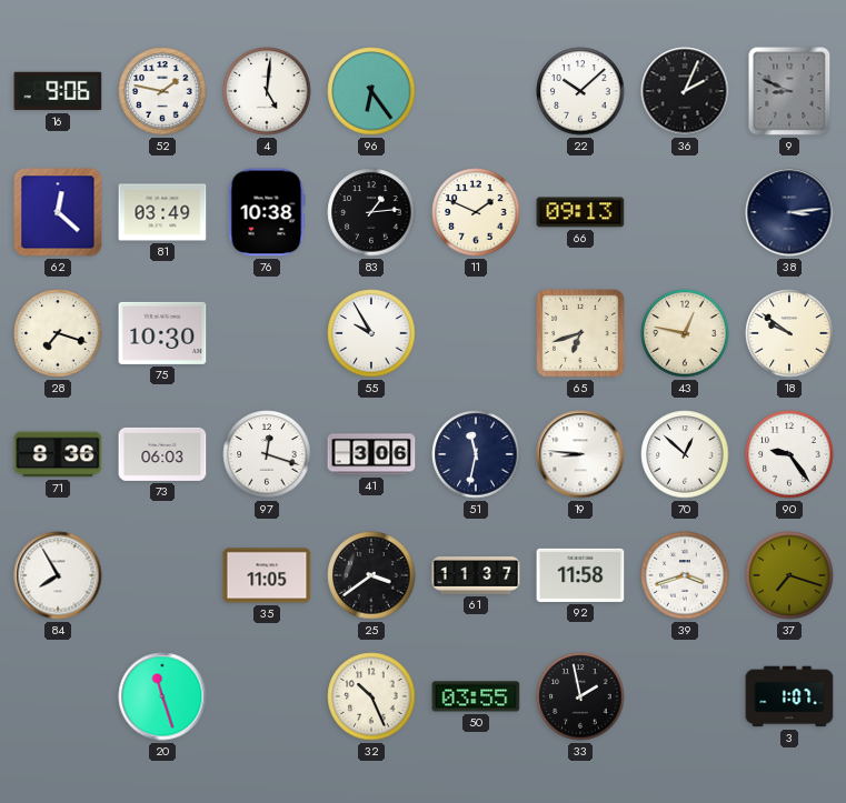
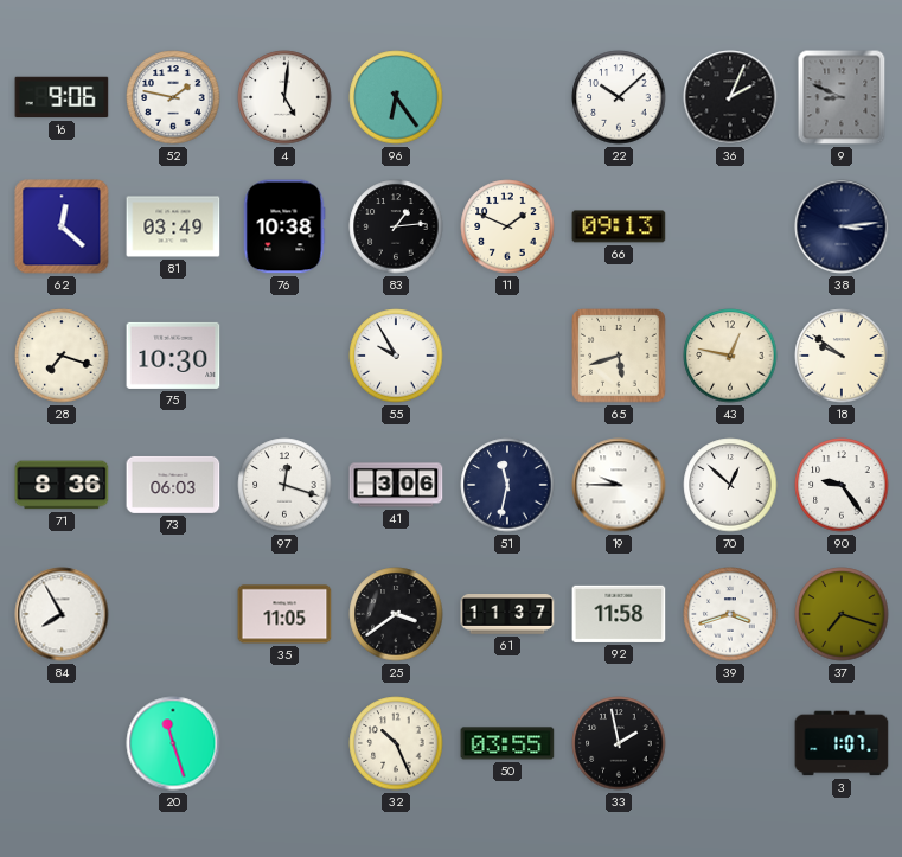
65: 6:42 -> 5:42 (620, 357)
19: 8:46 -> 9:45 (619, 485)
